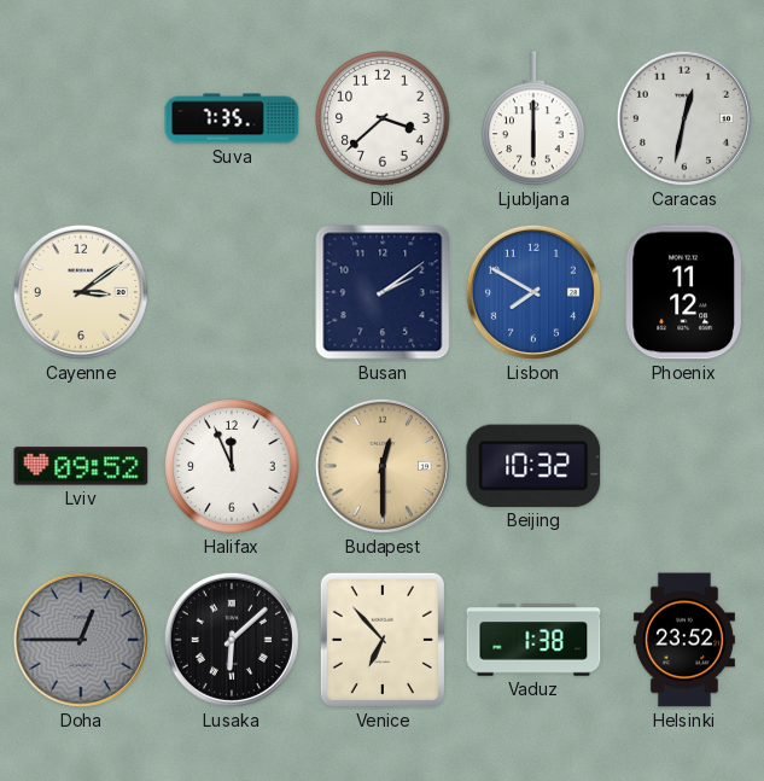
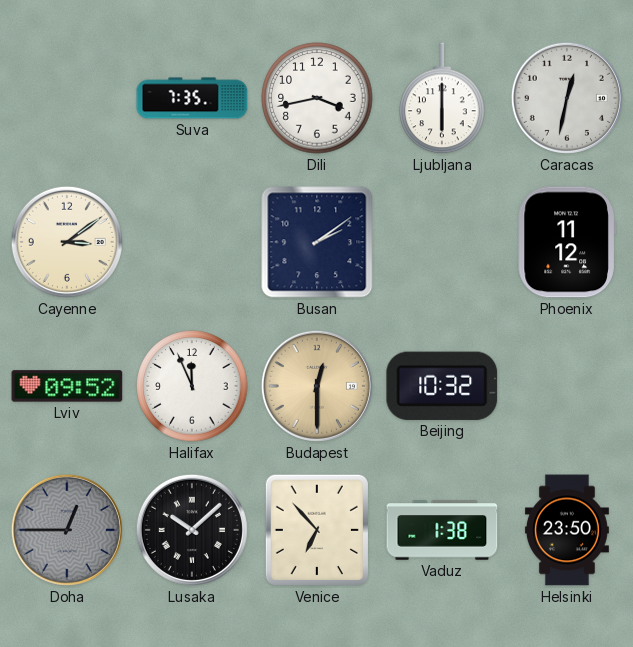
Dili: 3:38 -> 3:43 (317, 98)
Lisbon: 7:50 -> none (533, 292)
Lusaka: 6:08 -> 10:08 (192, 530)
Helsinki: 23:52 -> 23:50 (567, 530)
